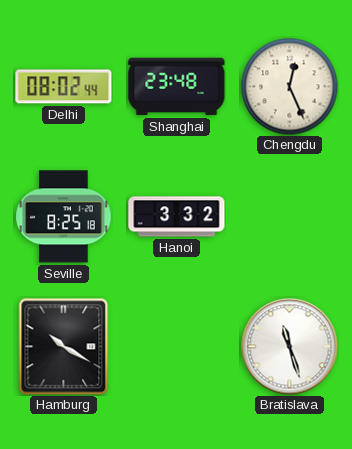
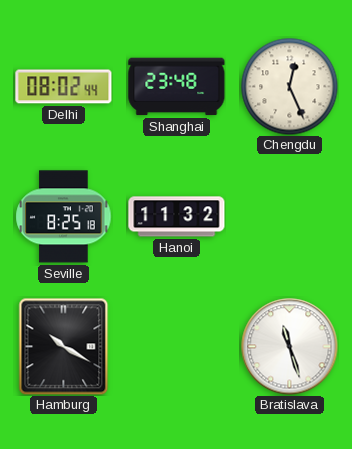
Hanoi: 3:32 -> 11:32 (177, 217)
